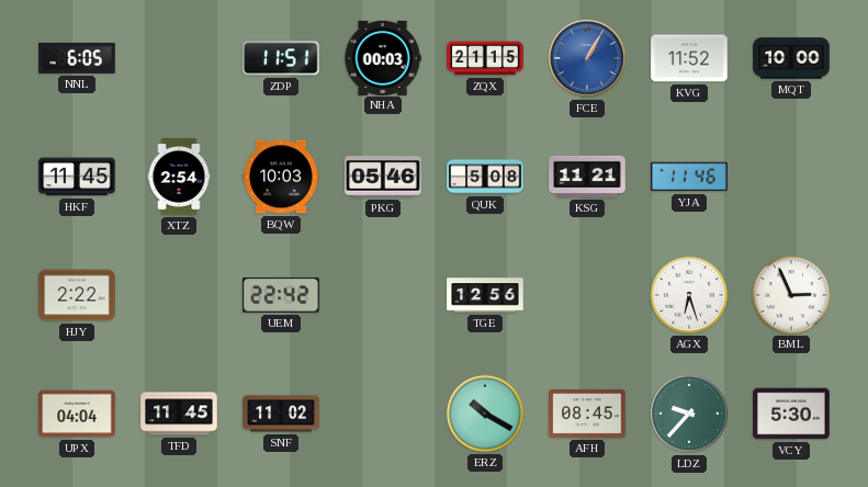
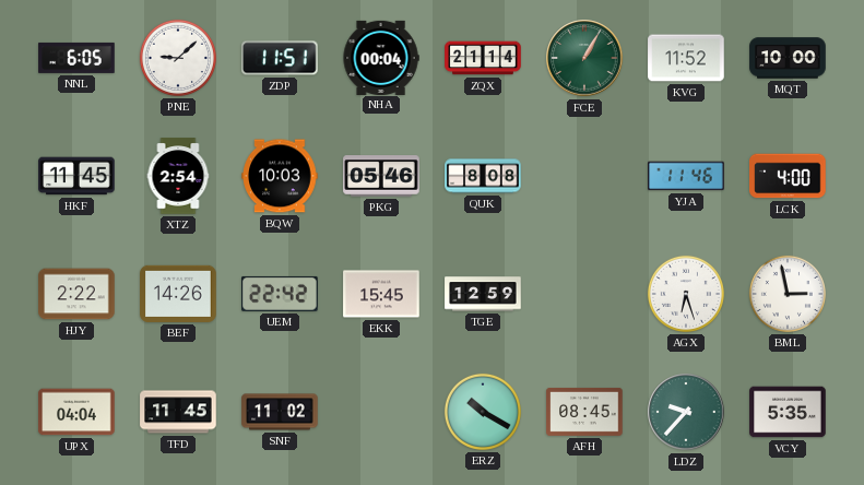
PNE: none -> 9:08 (178, 58)
NHA: 00:03 -> 00:04 (381, 57)
ZQX: 21:15 -> 21:14 (483, 58)
FCE dial: blue -> green (584, 58)
QUK: 5:08 -> 8:08 (483, 176)
KSG: 11:21 -> none (587, 177)
LCK: none -> 4:00 (788, 176)
BEF: none -> 14:26 (178, 294)
EKK: none -> 15:45 (381, 294)
TGE: 12:56 -> 12:59 (483, 294)
BML: 2:56 -> 2:58 (788, 294)
VCY: 5:30 -> 5:35 (788, 412)
